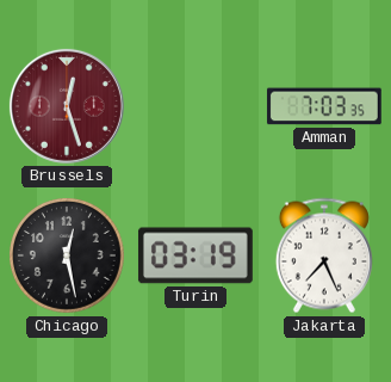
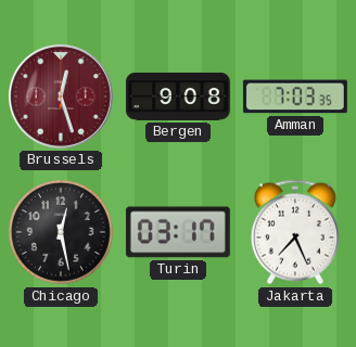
Bergen: none -> 9:08 (178, 97)
Turin: 03:19 -> 03:17 (178, 232)
